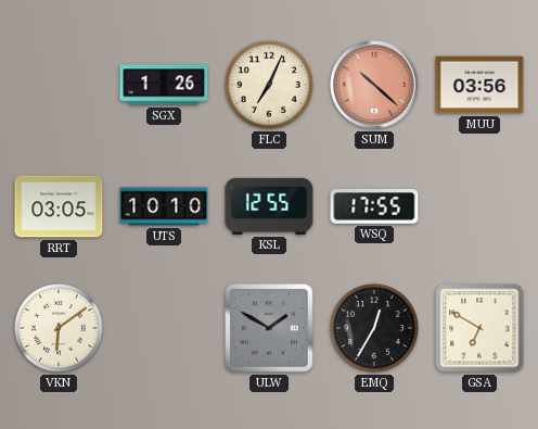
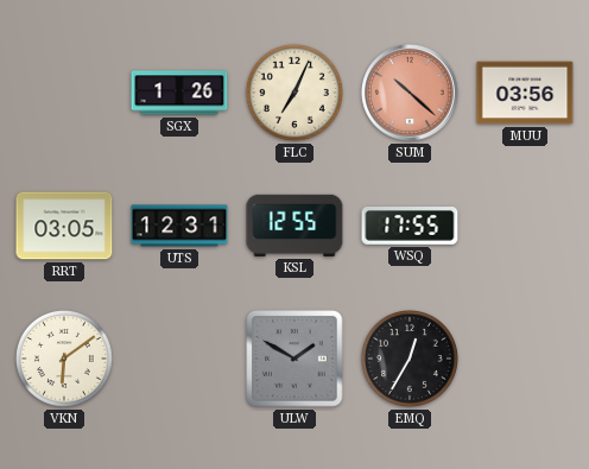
UTS: 10:10 -> 12:31 (179, 226)
GSA: 6:50 -> none (479, 328)
